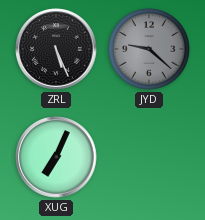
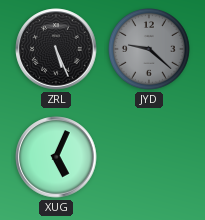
XUG: 7:04 -> 5:04 (56, 157)
